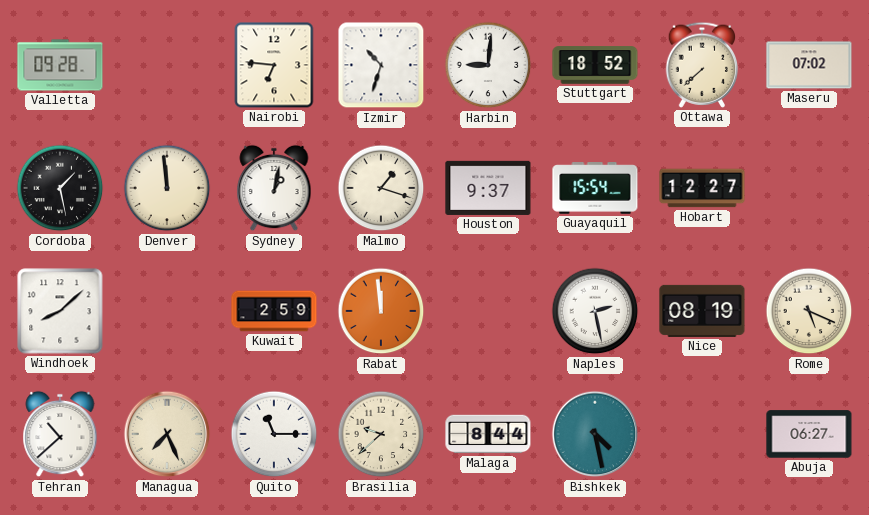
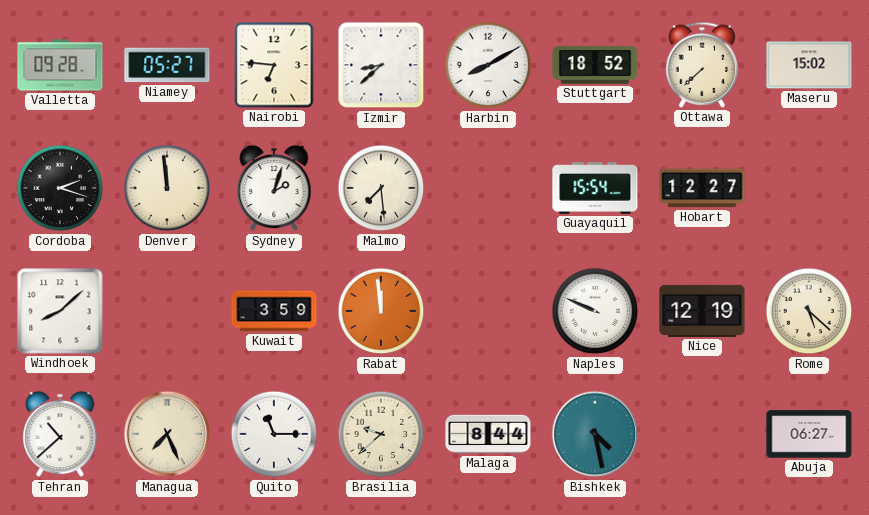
Niamey: none -> 05:27 (167, 65)
Izmir: 10:33 -> 8:38 (381, 65)
Harbin: 9:01 -> 8:10 (488, 65)
Maseru: 07:02 -> 15:02 (809, 65)
Cordoba: 1:28 -> 2:18 (60, 188)
Sydney: 1:02 -> 2:03 (274, 188)
Malmo: 1:18 -> 7:29 (381, 188)
Houston: 9:37 -> none (488, 188)
Kuwait: 2:59 -> 3:59 (274, 311)
Naples: 2:28 -> 9:49 (595, 311)
Nice: 08:19 -> 12:19 (702, 311)
Rome: 5:19 -> 5:22 (809, 311)
